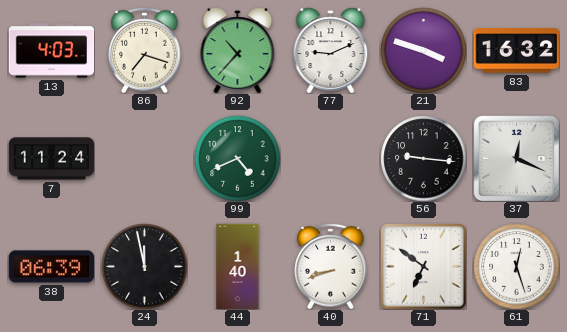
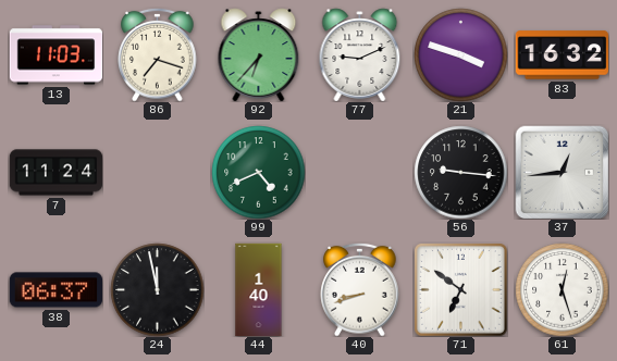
13: 4:03 -> 11:03 (55, 55)
92: 10:37 -> 6:37 (259, 54)
37: 12:19 -> 12:44 (562, 172)
38: 06:39 -> 06:37 (55, 290)
